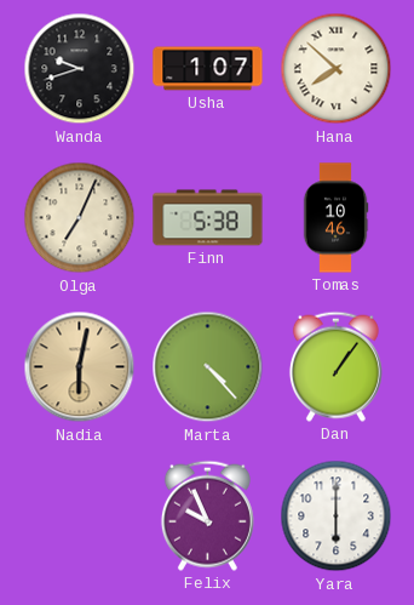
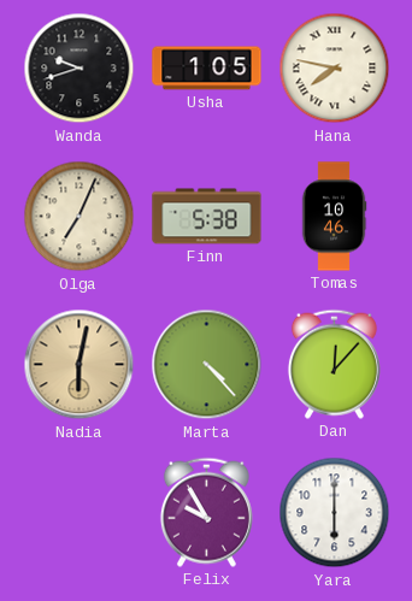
Usha: 1:07 -> 1:05 (207, 69)
Hana: 7:52 -> 7:47 (335, 69)
Dan: 1:06 -> 12:07 (334, 364)
Felix: 9:56 -> 9:55 (206, 512)
